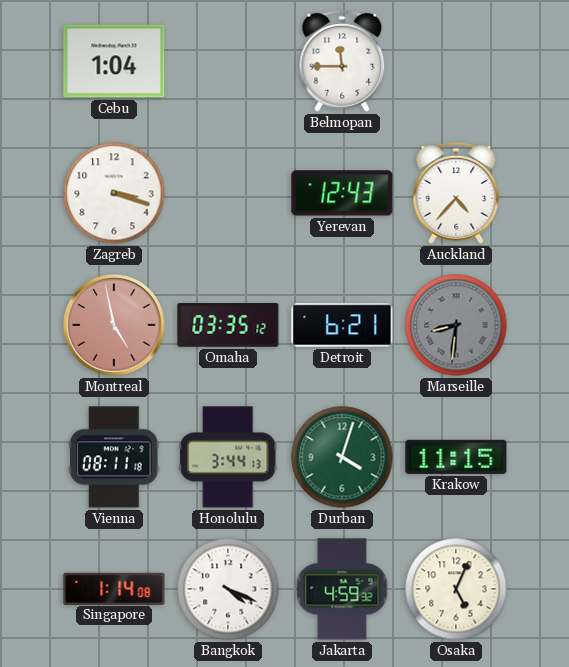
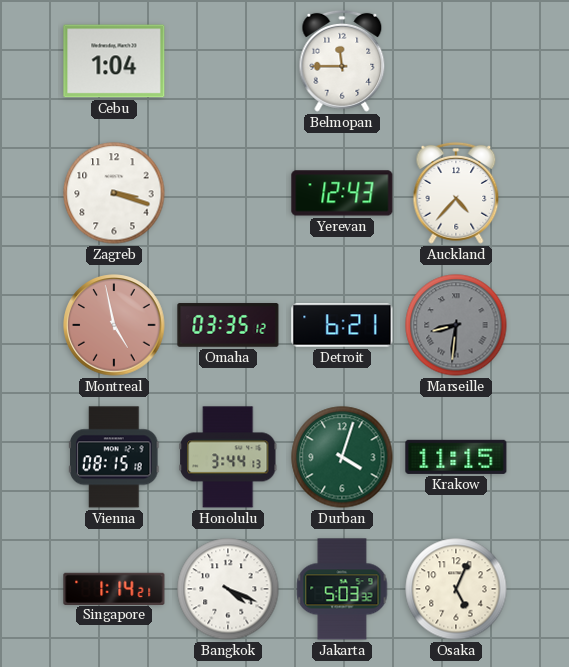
Vienna: 08:11 -> 08:15 (115, 457)
Singapore: 1:14:08 -> 1:14:21 (114, 588)
Jakarta: 4:59 -> 5:03 (342, 589)
